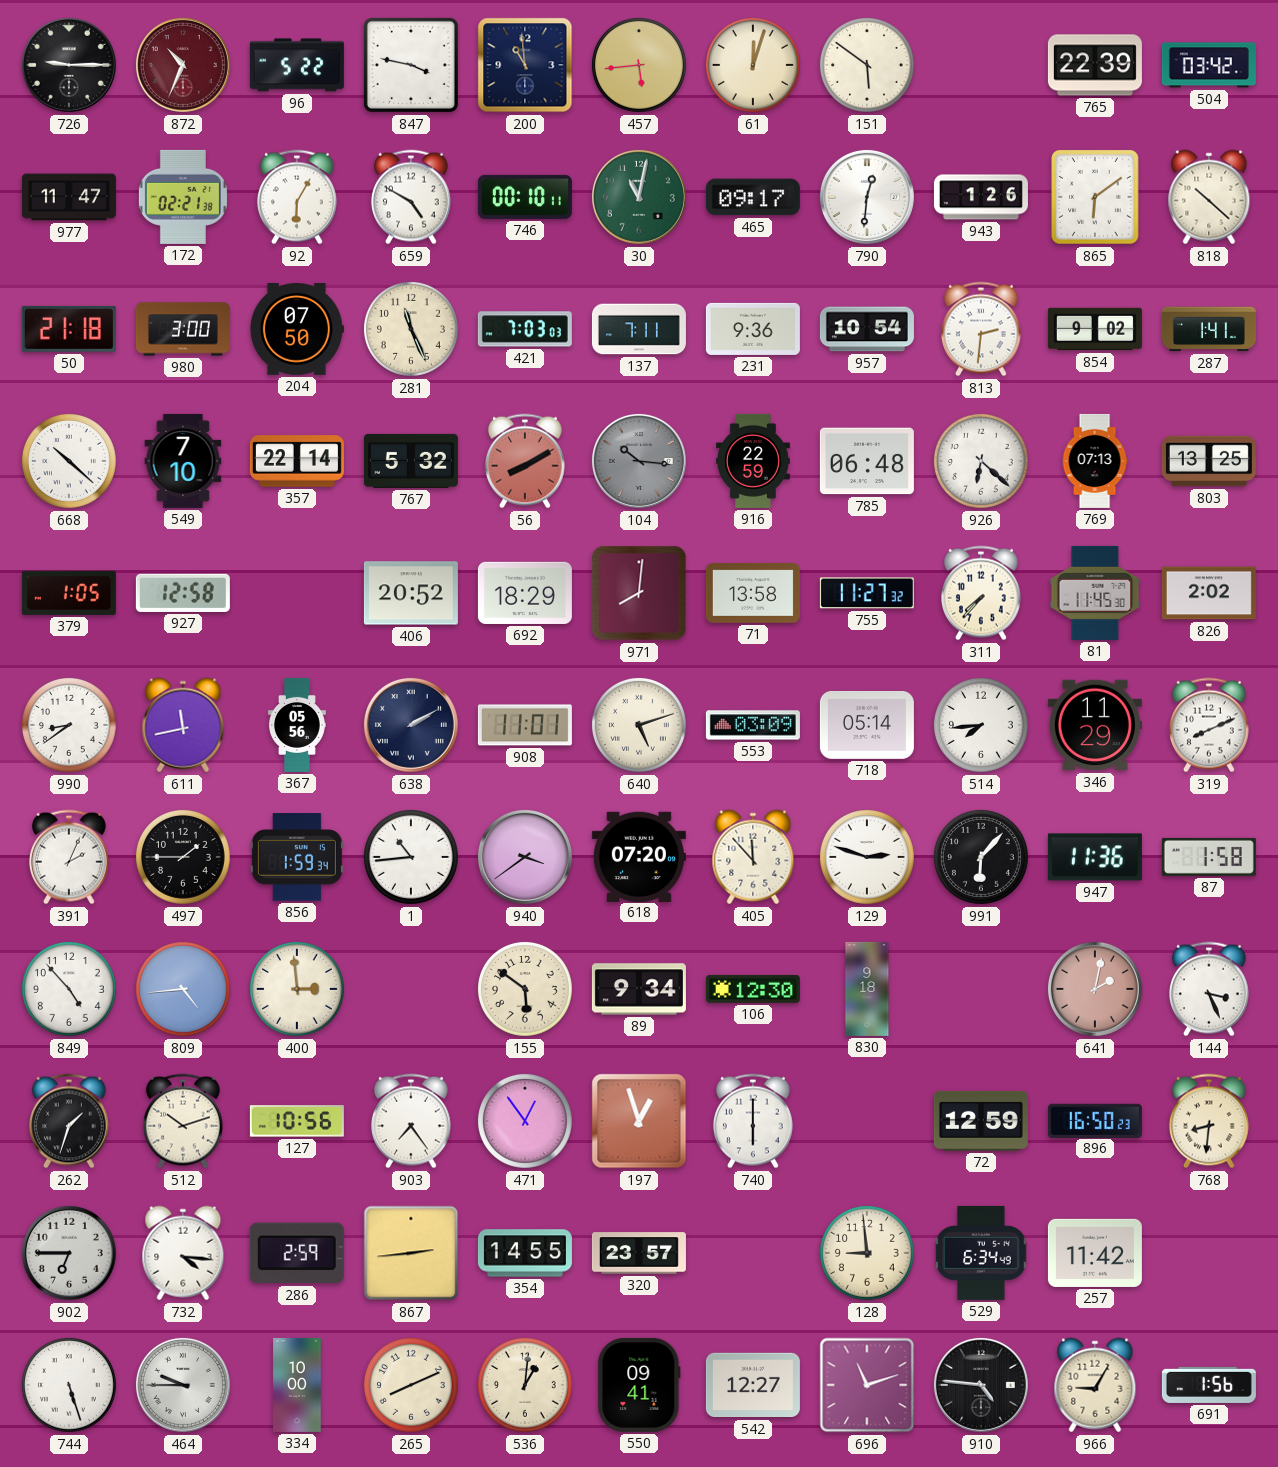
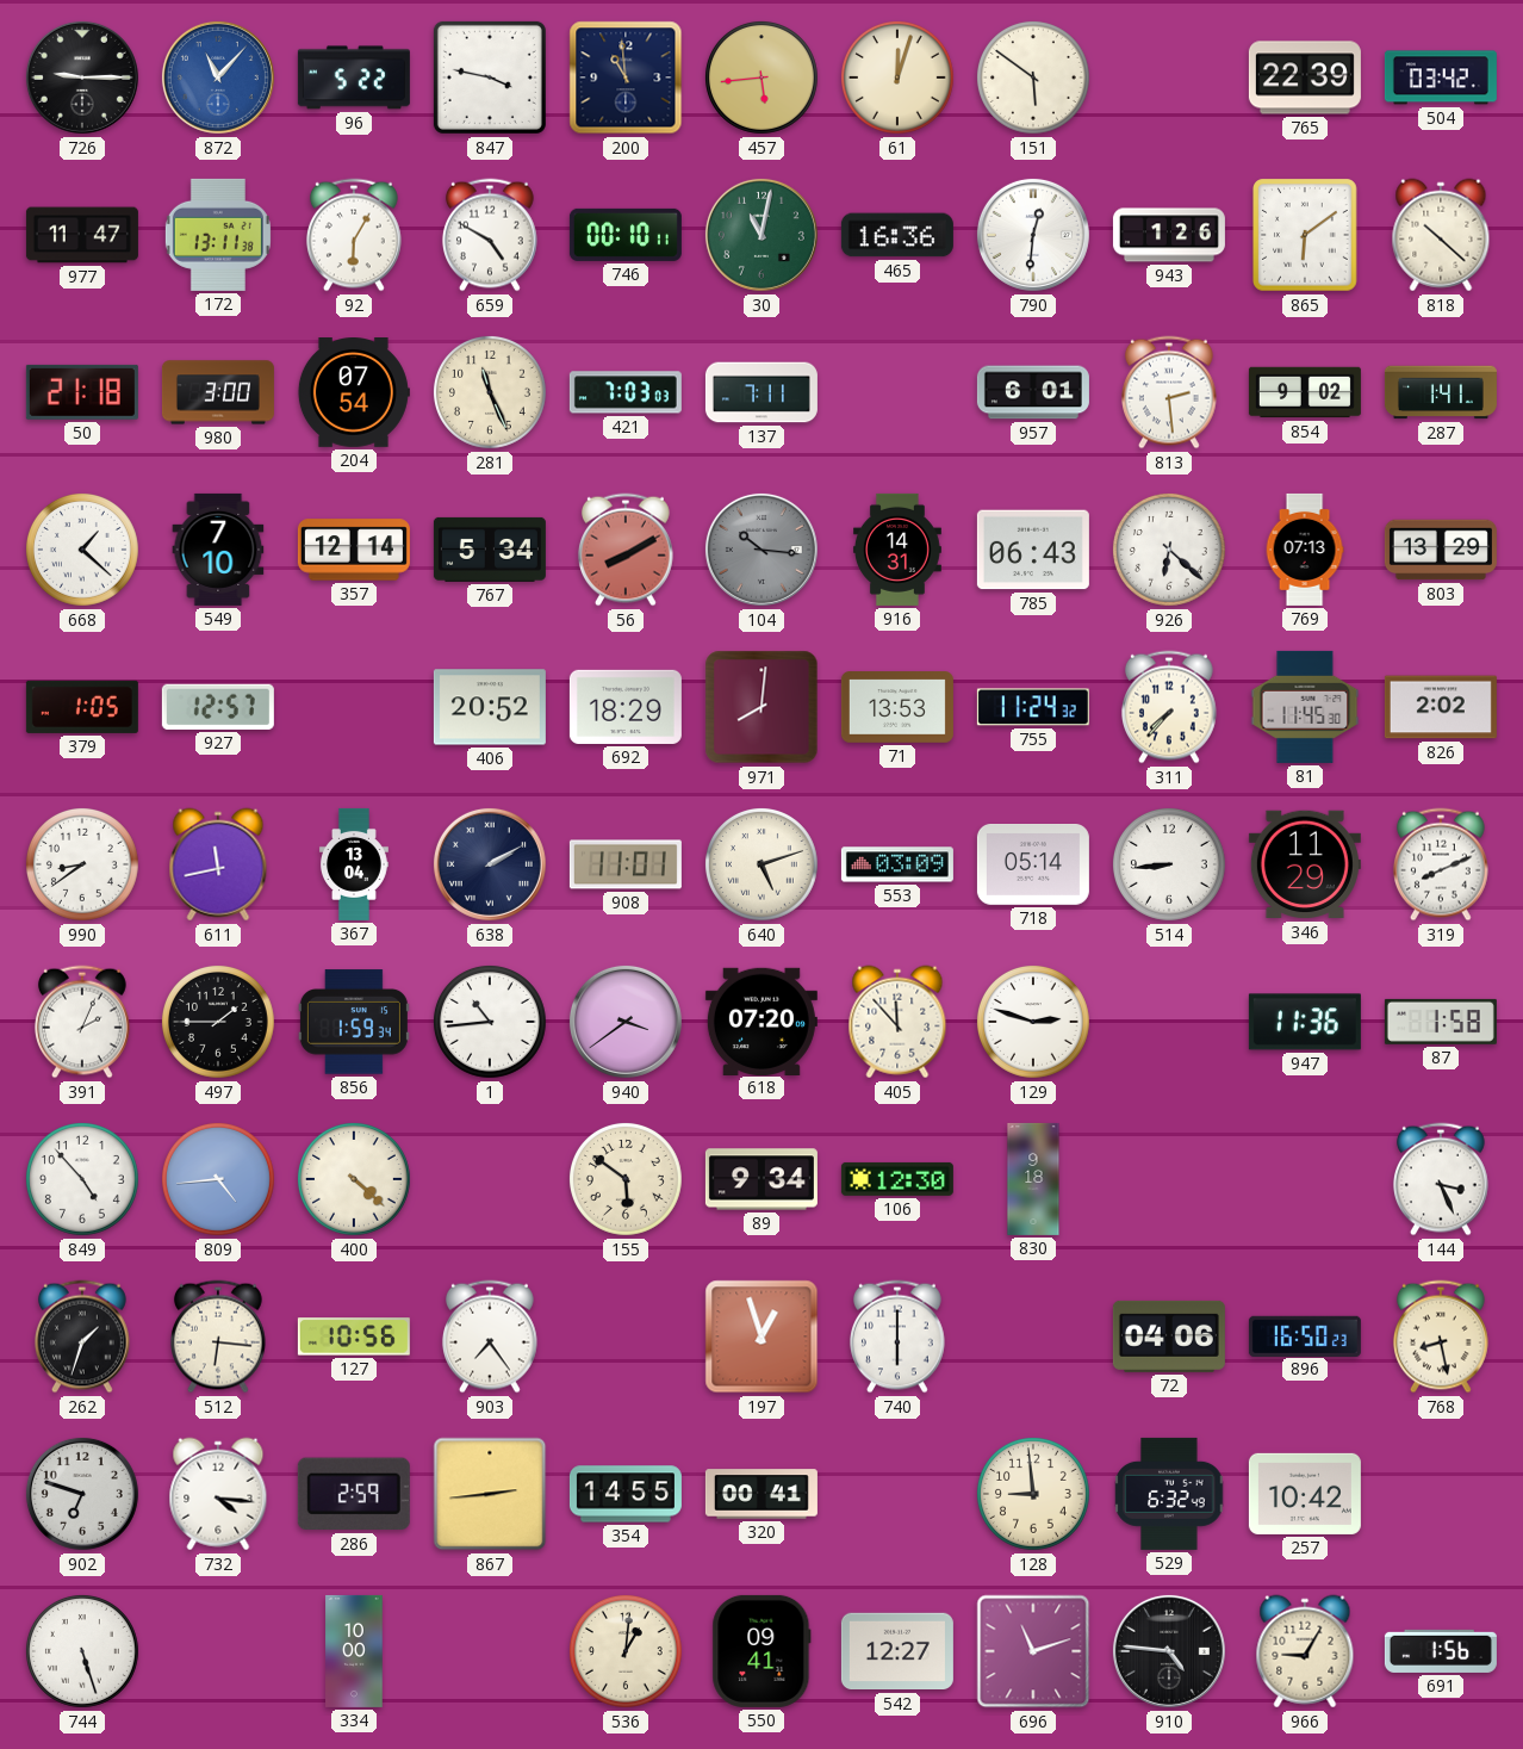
872: 10:34 -> 11:07 (218, 77)
872 dial: burgundy -> blue (218, 77)
172: 02:21 -> 13:11 (218, 235)
465: 09:17 -> 16:36 (897, 235)
204: 07:50 -> 07:54 (353, 393)
231: 9:36 -> none (753, 329)
957: 10:54 -> 6:01 (1033, 392)
813: 2:31 -> 2:29 (1169, 392)
668: 10:22 -> 1:22 (82, 550)
357: 22:14 -> 12:14 (354, 550)
767: 5:32 -> 5:34 (490, 550)
916: 22:59 -> 14:31 (897, 550)
785: 06:48 -> 06:43 (1033, 550)
803: 13:25 -> 13:29 (1441, 550)
927: 12:58 -> 12:57 (218, 707)
71: 13:58 -> 13:53 (897, 707)
755: 11:27 -> 11:24 (1033, 707)
367: 05:56 -> 13:04 (354, 864)
514: 7:44 -> 8:44 (1169, 864)
991: 6:07 -> none (981, 857)
400: 2:59 -> 4:22 (354, 1179)
641: 2:02 -> none (1095, 989)
512: 10:12 -> 6:16 (218, 1336)
471: 12:54 -> none (525, 1121)
72: 12:59 -> 04:06 (1169, 1336)
768: 8:31 -> 8:28 (1441, 1336)
902: 6:45 -> 6:48 (82, 1494)
320: 23:57 -> 00:41 (761, 1494)
529: 6:34 -> 6:32 (1169, 1494)
257: 11:42 -> 10:42 (1305, 1494)
464: 9:45 -> none (183, 1385)
265: 8:11 -> none (411, 1385)
